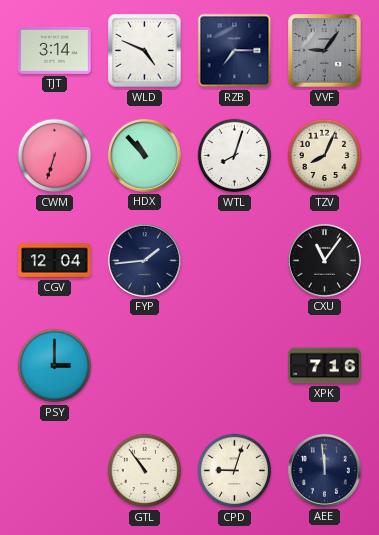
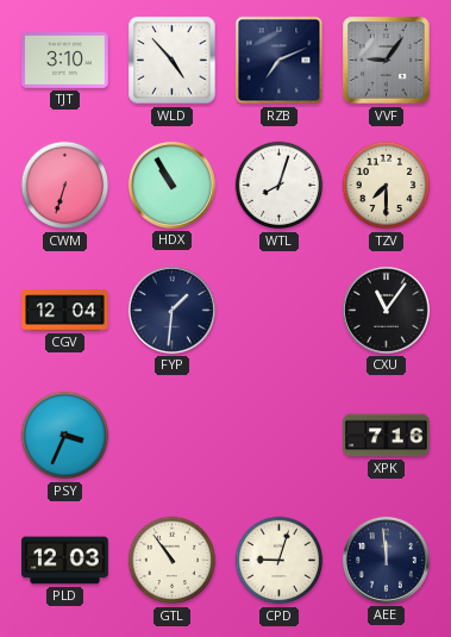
TJT: 3:14 -> 3:10 (65, 61)
WLD: 4:49 -> 4:53 (173, 61)
RZB: 7:15 -> 7:11 (280, 61)
HDX: 10:53 -> 10:55 (171, 185)
TZV: 8:04 -> 7:30 (387, 186)
FYP: 1:44 -> 1:31 (171, 310)
PSY: 3:00 -> 3:34 (65, 436)
PLD: none -> 12:03 (65, 561)
